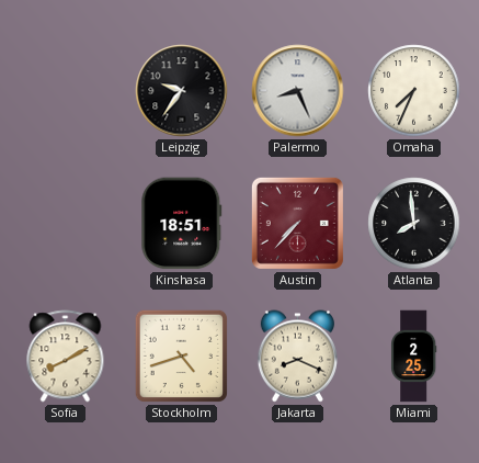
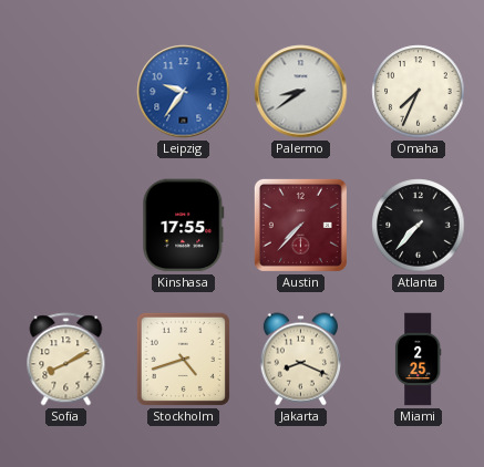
Leipzig dial: black -> blue (184, 92)
Palermo: 8:26 -> 8:39 (301, 92)
Kinshasa: 18:51 -> 17:55 (184, 226)
Atlanta: 7:59 -> 7:37 (419, 226)
